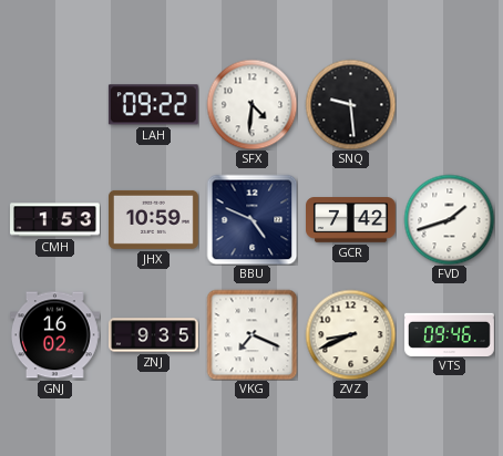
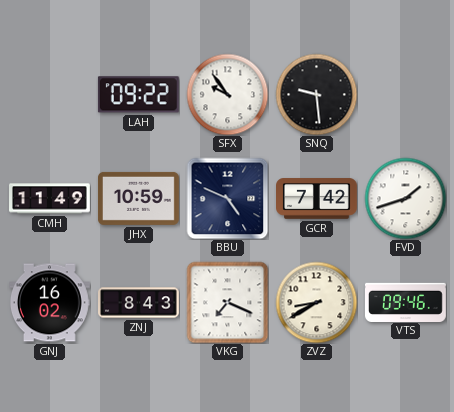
SFX: 4:31 -> 9:54 (227, 94)
CMH: 1:53 -> 11:49 (50, 199)
ZNJ: 9:35 -> 8:43 (139, 303)
ZVZ: 8:41 -> 8:40 (316, 302)
